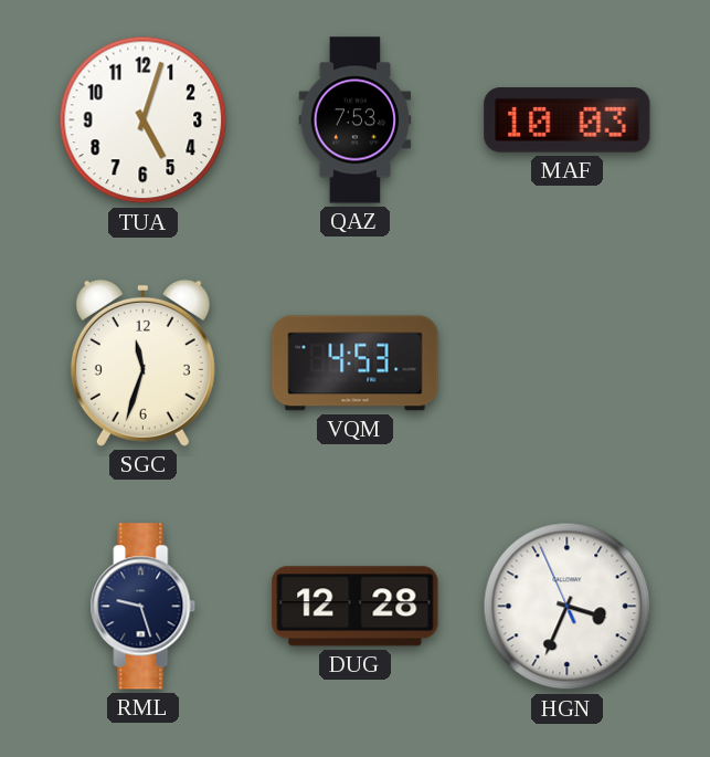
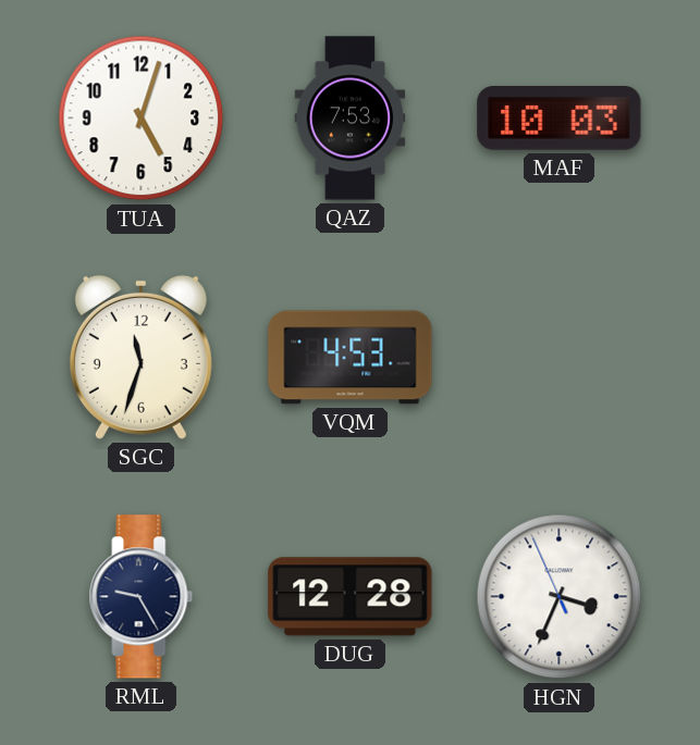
RML: 9:27 -> 9:25 (142, 597)
